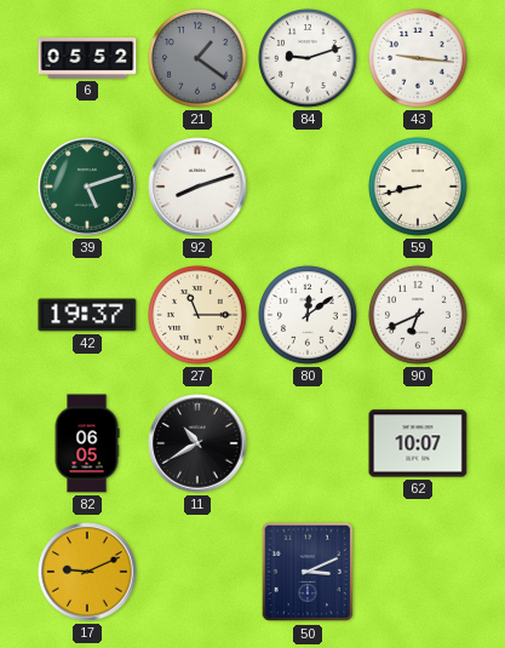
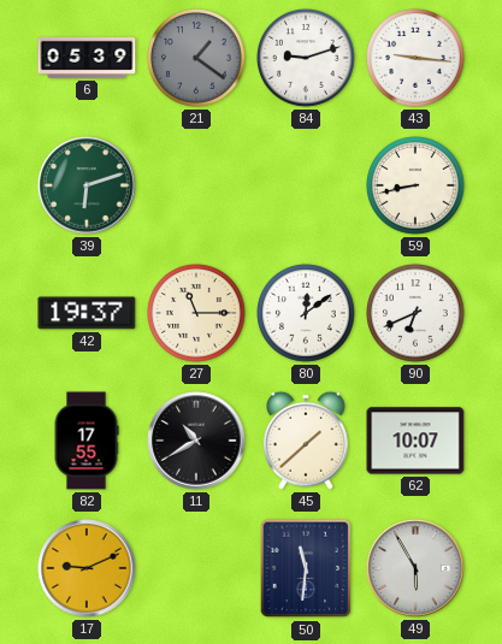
6: 05:52 -> 05:39 (87, 58)
39: 5:12 -> 6:12 (87, 185)
92: 8:12 -> none (197, 187)
82: 06:05 -> 17:55 (87, 441)
45: none -> 1:38 (306, 441)
50: 3:11 -> 11:31 (306, 568)
49: none -> 5:55 (415, 568)
